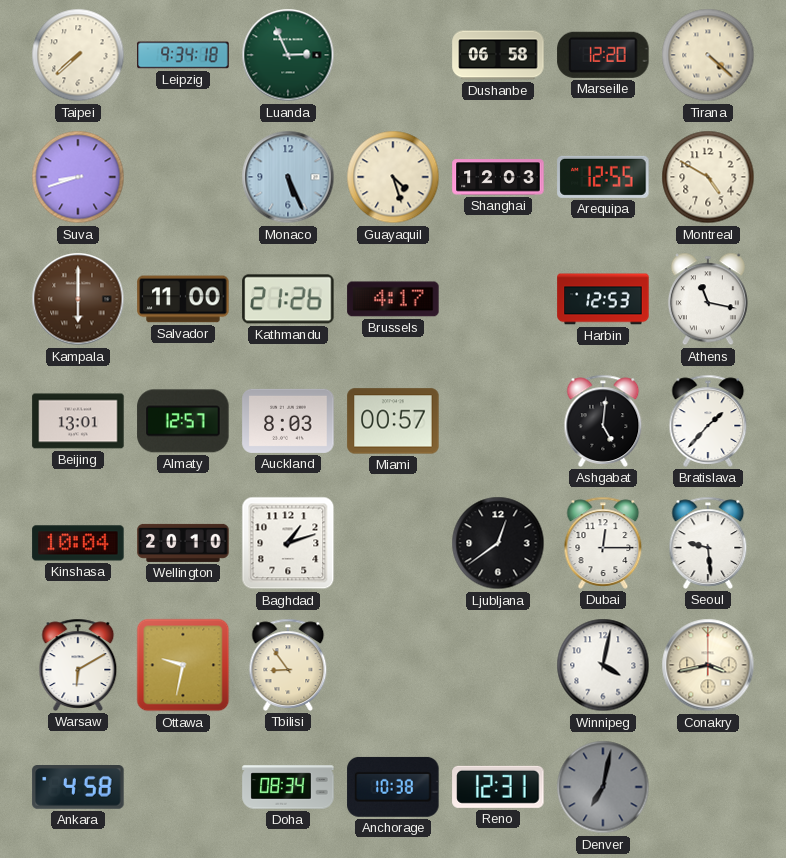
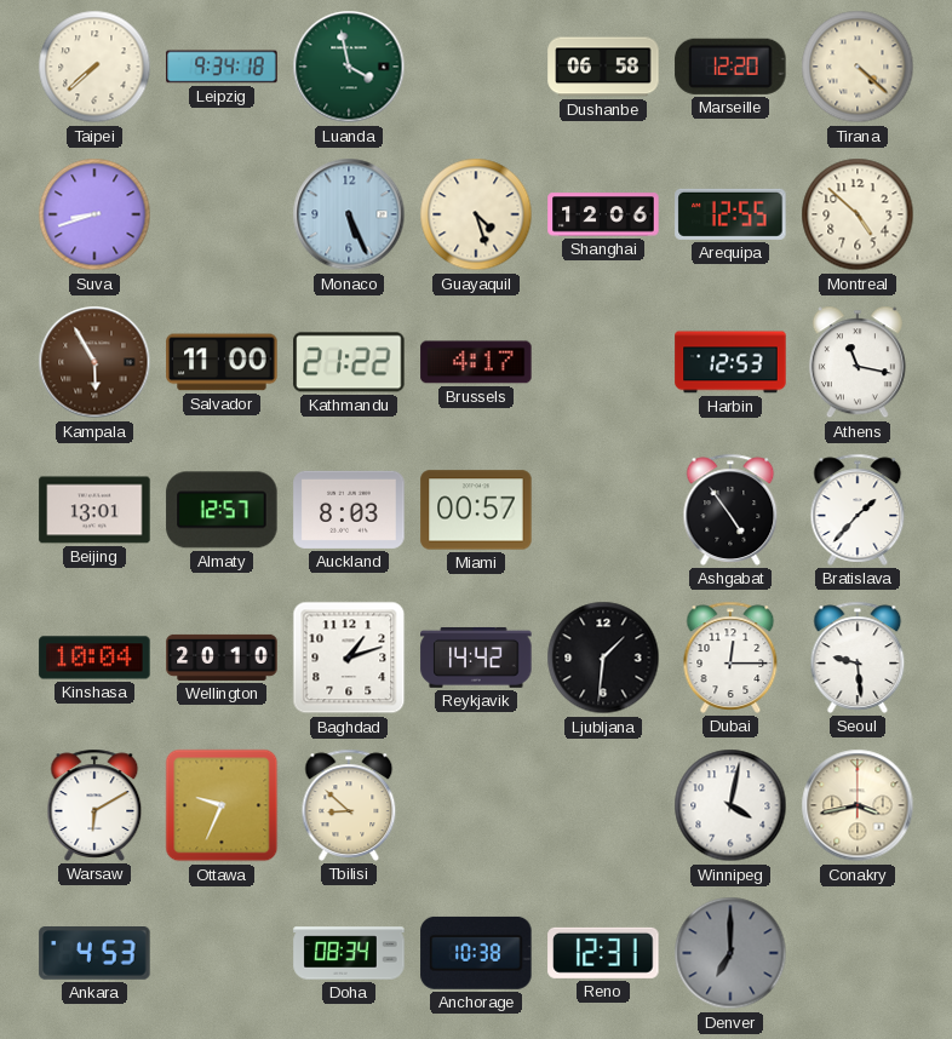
Luanda: 2:56 -> 3:58 (349, 67)
Shanghai: 12:03 -> 12:06 (603, 214)
Montreal: 4:50 -> 4:52 (858, 214)
Kampala: 6:00 -> 5:55 (94, 362)
Kathmandu: 21:26 -> 21:22 (349, 362)
Ashgabat: 5:01 -> 4:54 (730, 510)
Reykjavik: none -> 14:42 (476, 658)
Ljubljana: 12:39 -> 1:31 (603, 658)
Ottawa: 9:32 -> 9:34 (222, 805)
Tbilisi: 8:54 -> 8:52 (349, 805)
Ankara: 4:58 -> 4:53 (94, 954)
Denver: 7:02 -> 7:00 (730, 953)
